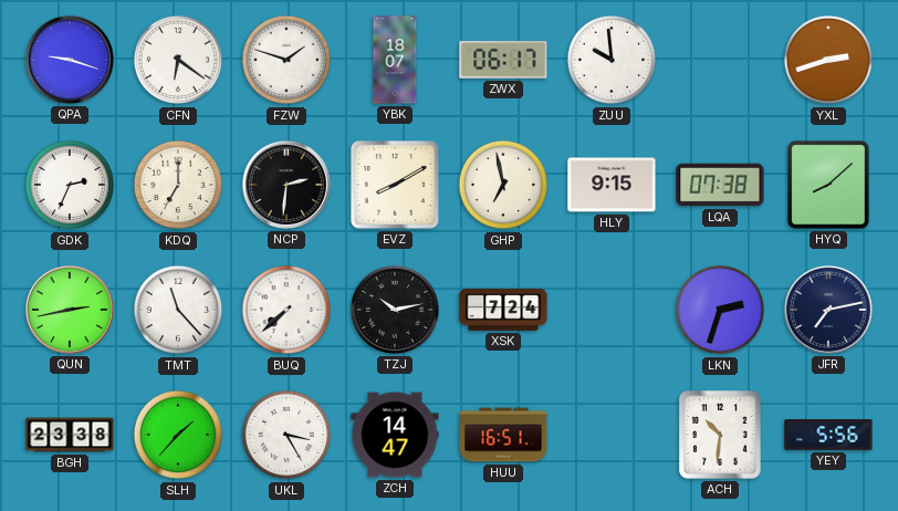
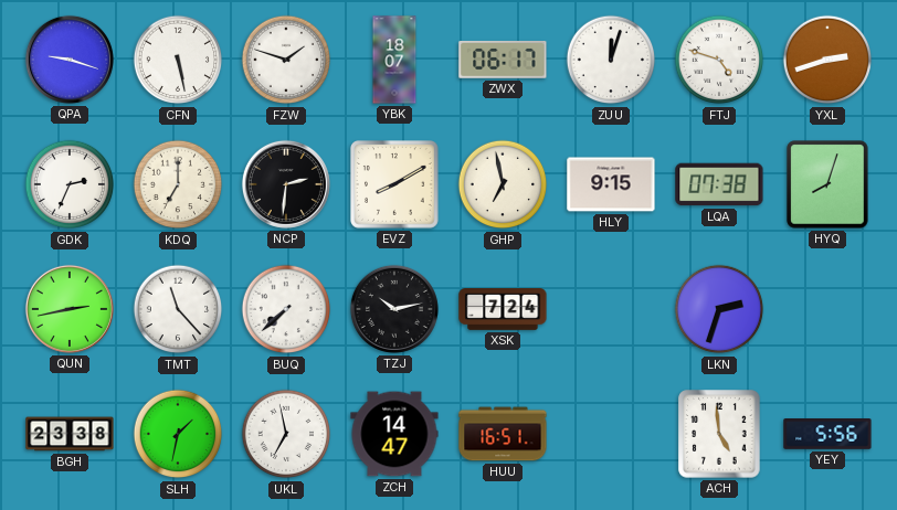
CFN: 6:21 -> 5:28 (178, 60)
ZUU: 9:59 -> 12:03 (611, 60)
FTJ: none -> 4:48 (719, 60)
HYQ: 8:08 -> 8:03 (827, 184)
JFR: 7:13 -> none (828, 310)
SLH: 1:37 -> 1:32 (178, 434)
UKL: 3:25 -> 6:58 (286, 434)
ACH: 10:31 -> 4:59 (719, 434)
